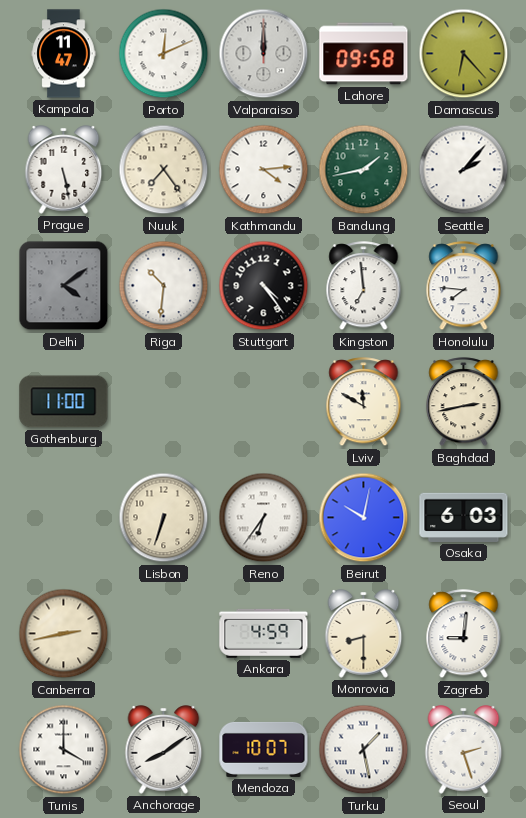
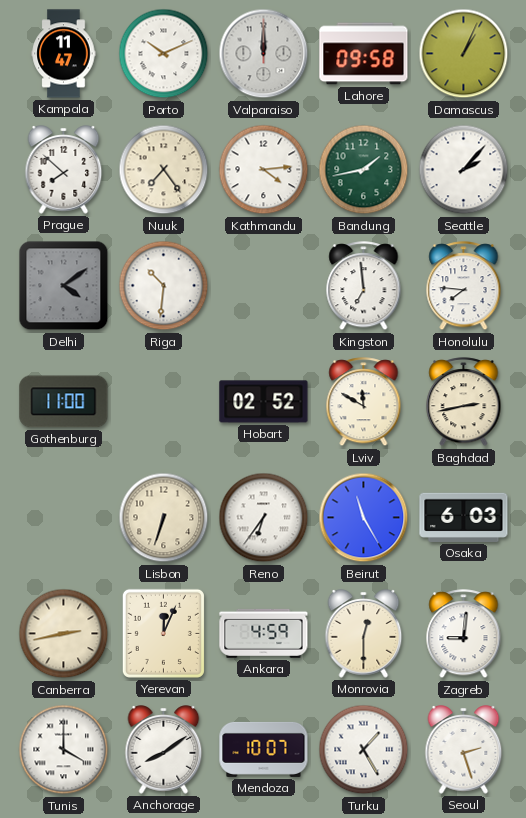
Porto: 12:11 -> 10:11 (164, 54)
Damascus: 6:23 -> 1:04 (464, 54)
Prague: 5:28 -> 7:52 (64, 170)
Stuttgart: 4:24 -> none (264, 286)
Hobart: none -> 02:52 (264, 402)
Beirut: 10:02 -> 11:25 (364, 518)
Yerevan: none -> 12:04 (163, 633)
Monrovia: 8:30 -> 12:30 (364, 634)
Turku: 1:28 -> 1:25 (364, 750)
